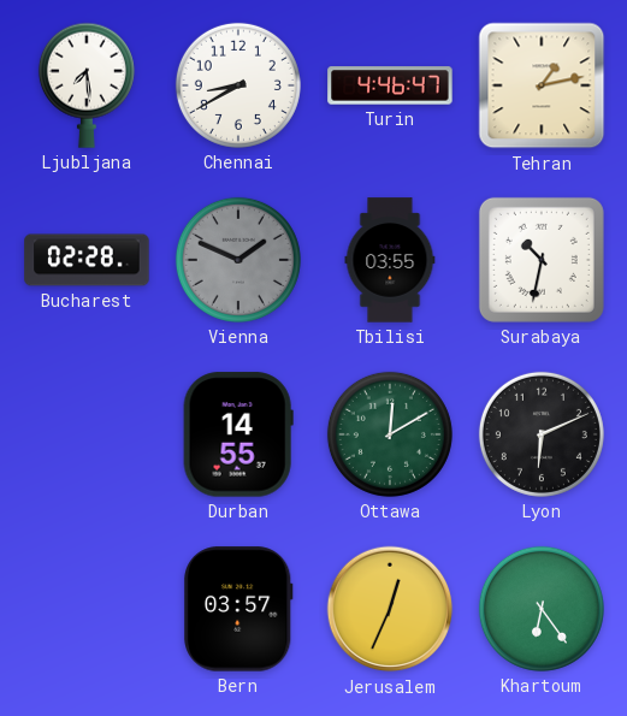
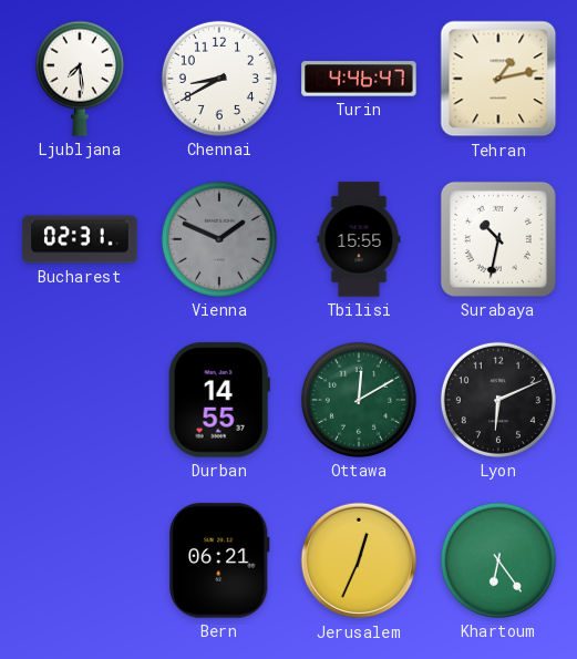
Bucharest: 02:28 -> 02:31 (80, 239)
Tbilisi: 03:55 -> 15:55 (359, 239)
Bern: 03:57 -> 06:21 (219, 560)
